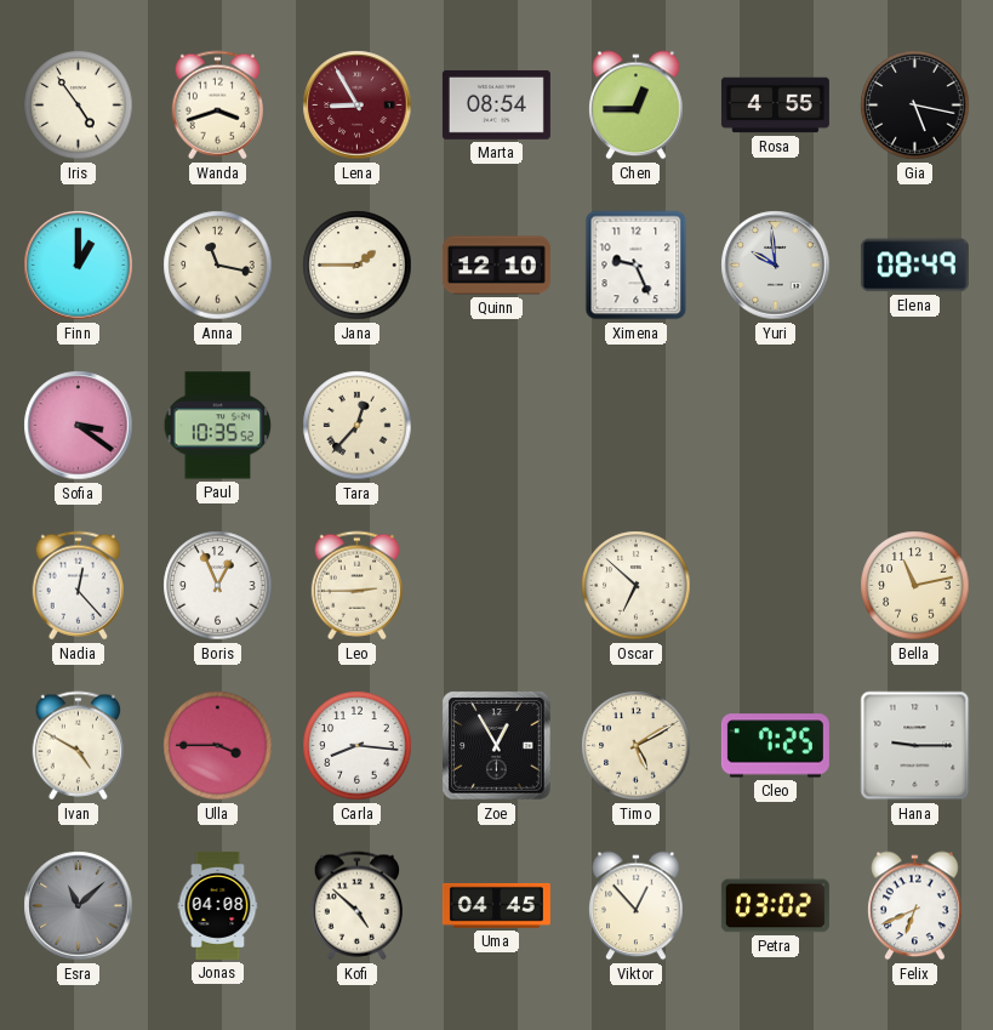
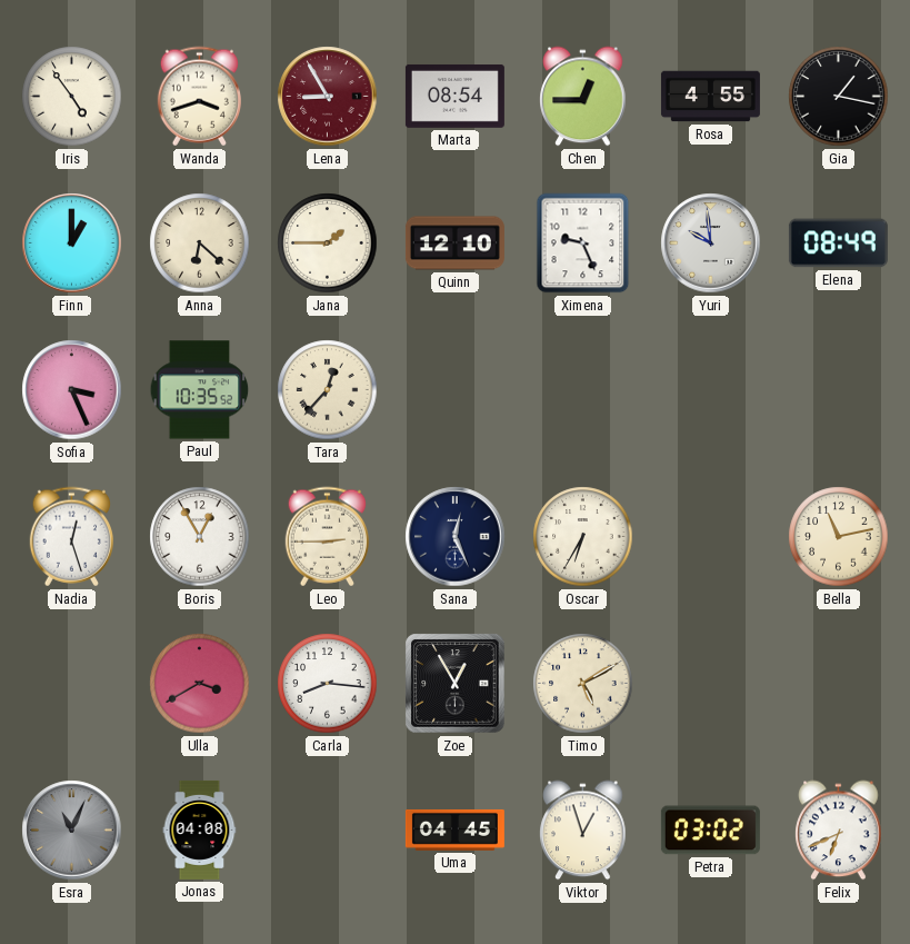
Gia: 5:17 -> 1:17 (839, 97)
Anna: 11:17 -> 6:22 (200, 244)
Sofia: 3:21 -> 3:26 (72, 390)
Nadia: 12:23 -> 12:27 (71, 537)
Boris: 12:56 -> 12:55 (200, 537)
Sana: none -> 12:26 (456, 537)
Oscar: 6:52 -> 6:35 (583, 537)
Ivan: 4:50 -> none (78, 746)
Ulla: 3:45 -> 3:40 (200, 684)
Cleo: 7:25 -> none (775, 746)
Hana: 9:15 -> none (915, 746)
Esra: 11:08 -> 11:04 (72, 831)
Kofi: 4:52 -> none (356, 906)
Viktor: 12:53 -> 12:57 (583, 831)
